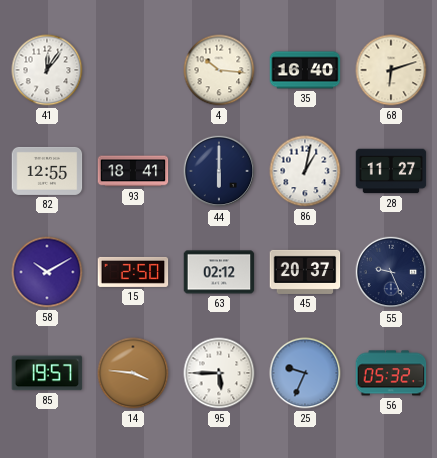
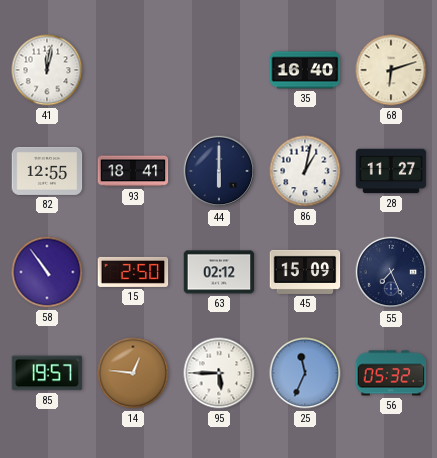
41: 12:06 -> 12:02 (47, 70)
4: 10:16 -> none (219, 70)
58: 10:10 -> 10:54 (47, 272)
45: 20:37 -> 15:09 (305, 272)
55: 9:26 -> 7:26 (391, 272)
14: 3:46 -> 12:46 (133, 373)
25: 9:34 -> 11:34 (305, 373)
